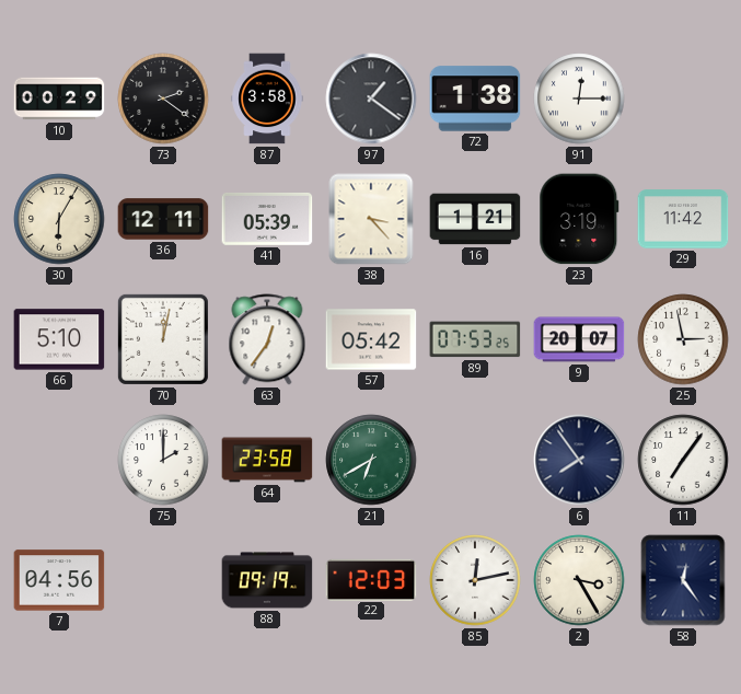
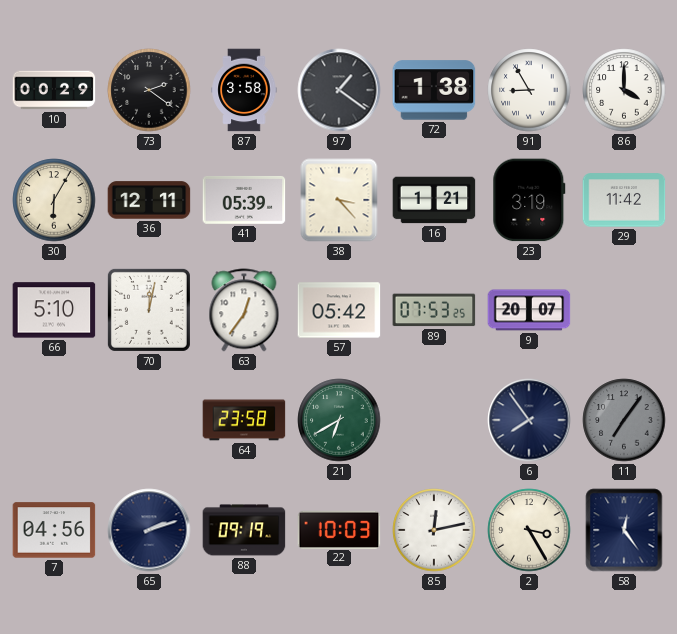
91: 12:15 -> 8:55 (529, 90)
86: none -> 4:00 (624, 90)
25: 2:58 -> none (683, 339)
75: 2:00 -> none (163, 460)
11 dial: white -> grey (624, 420)
65: none -> 2:12 (149, 530)
22: 12:03 -> 10:03 (339, 529)
